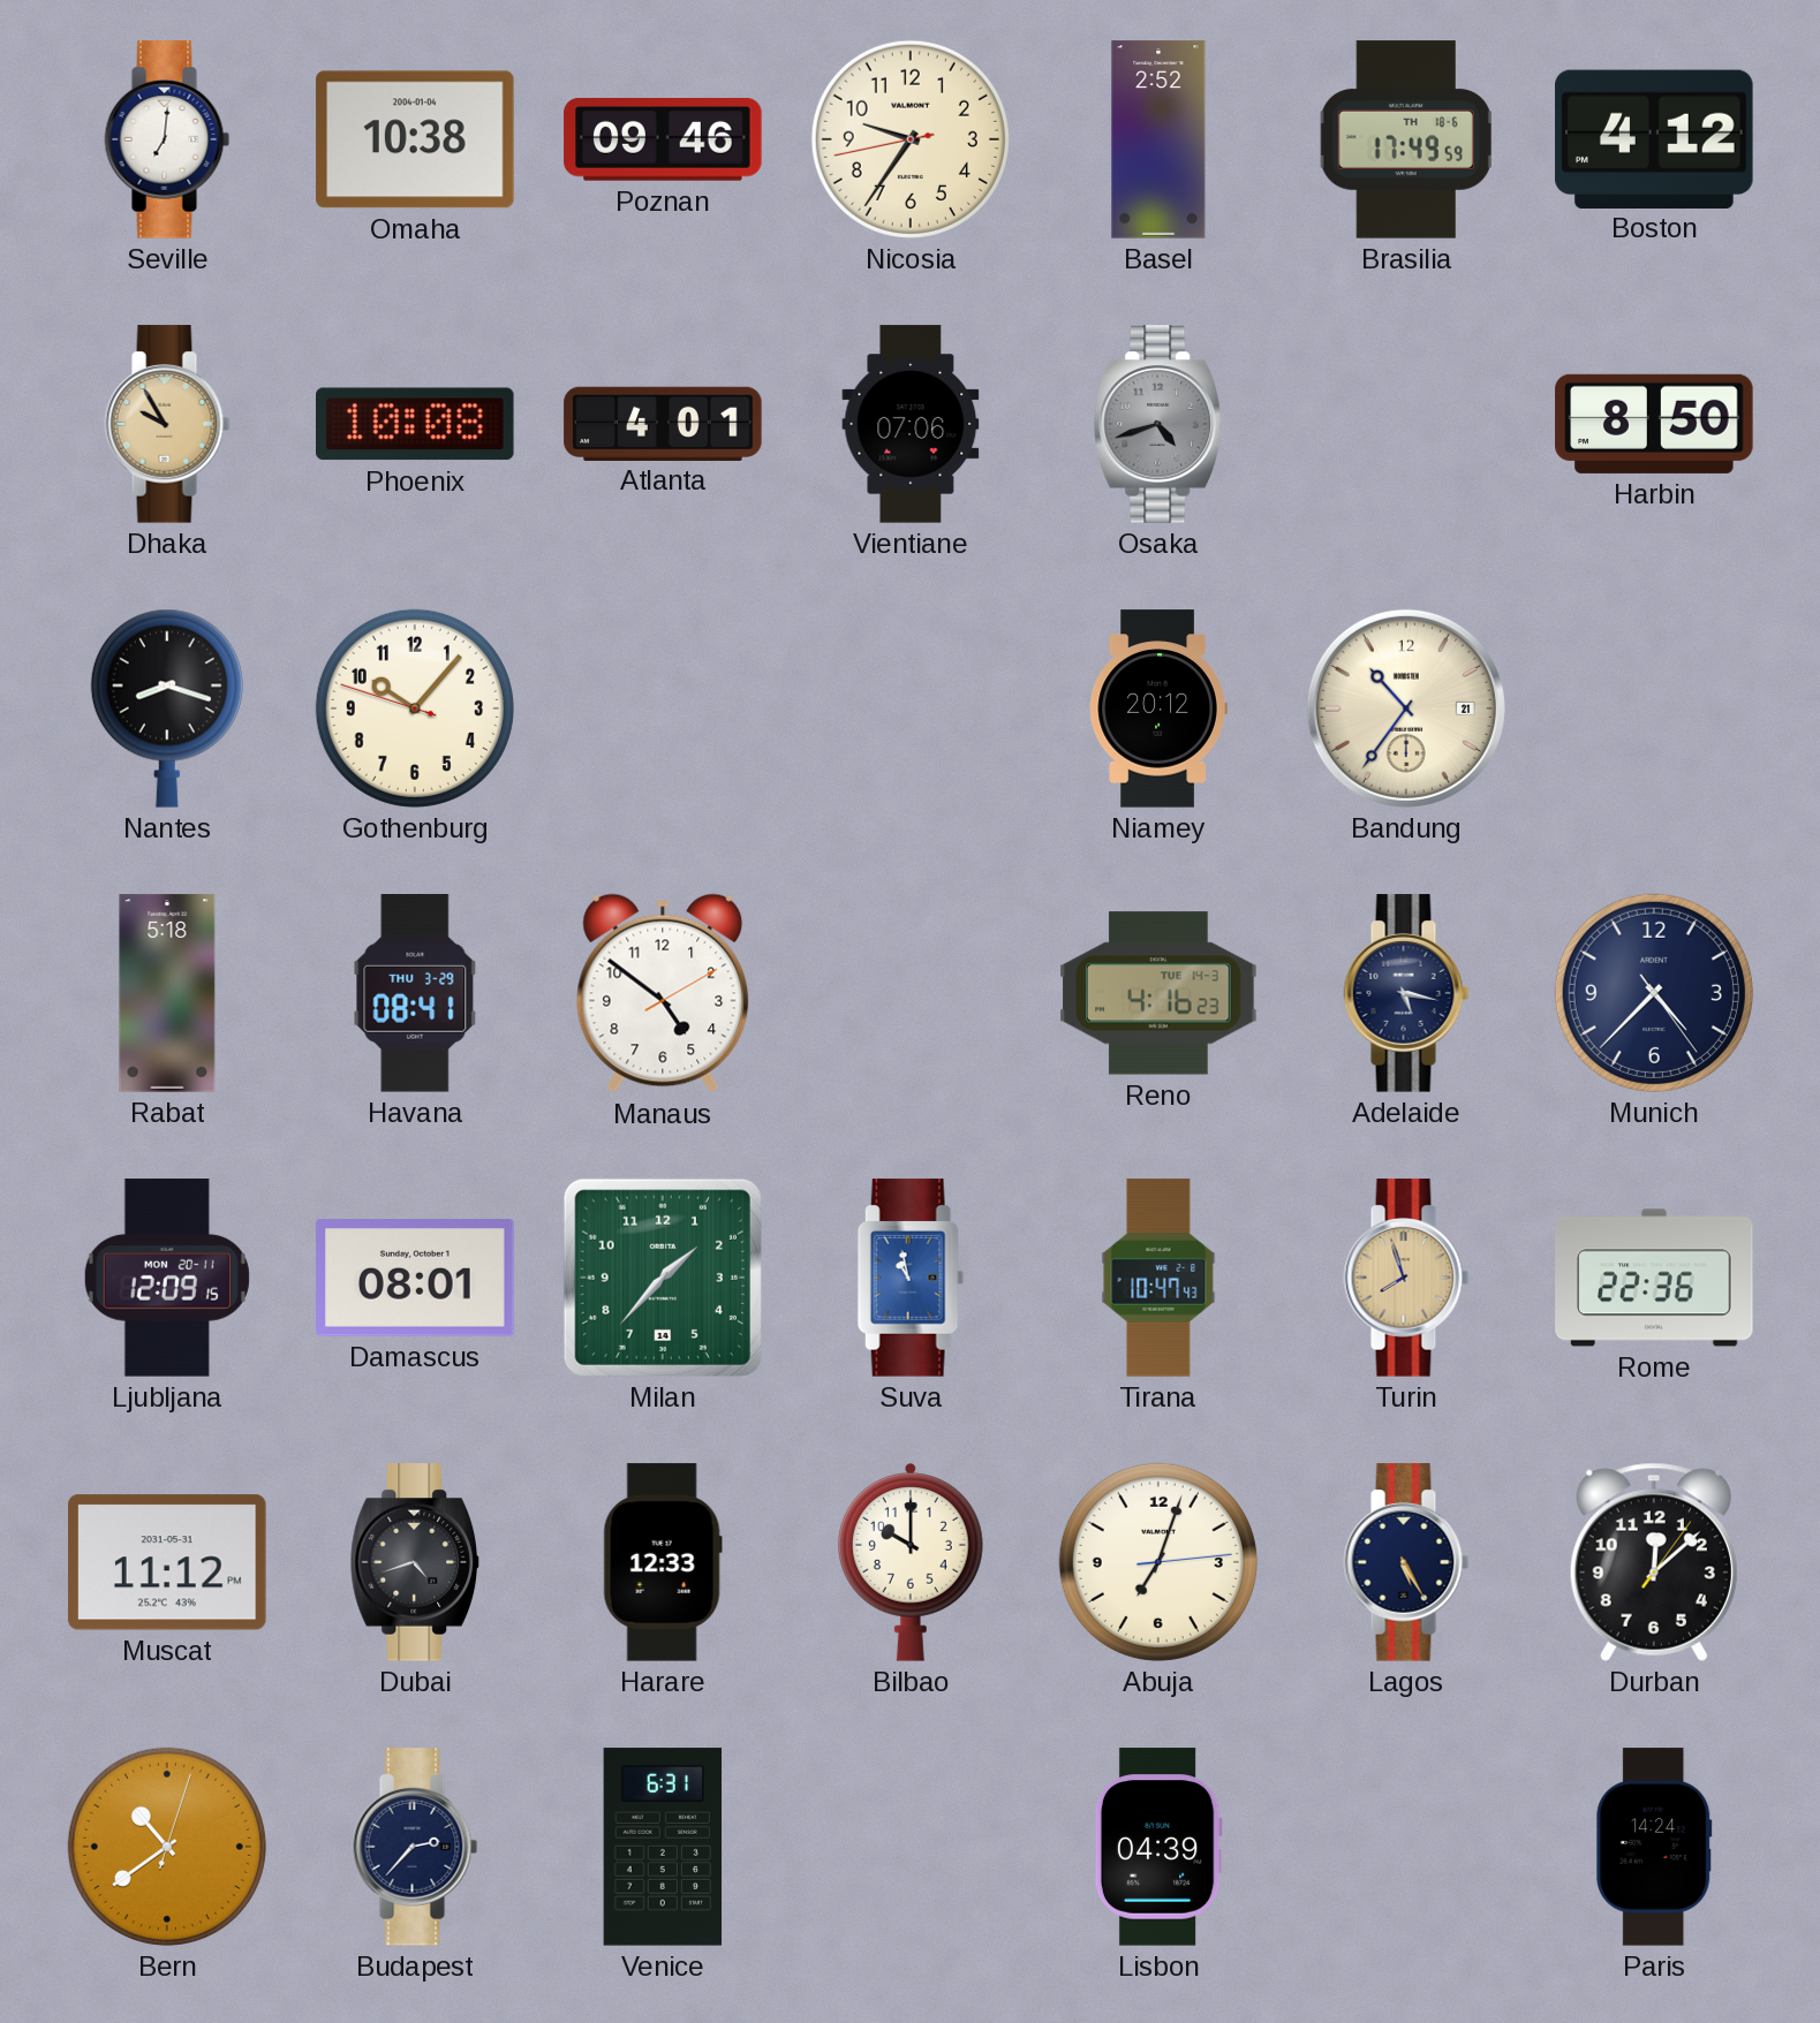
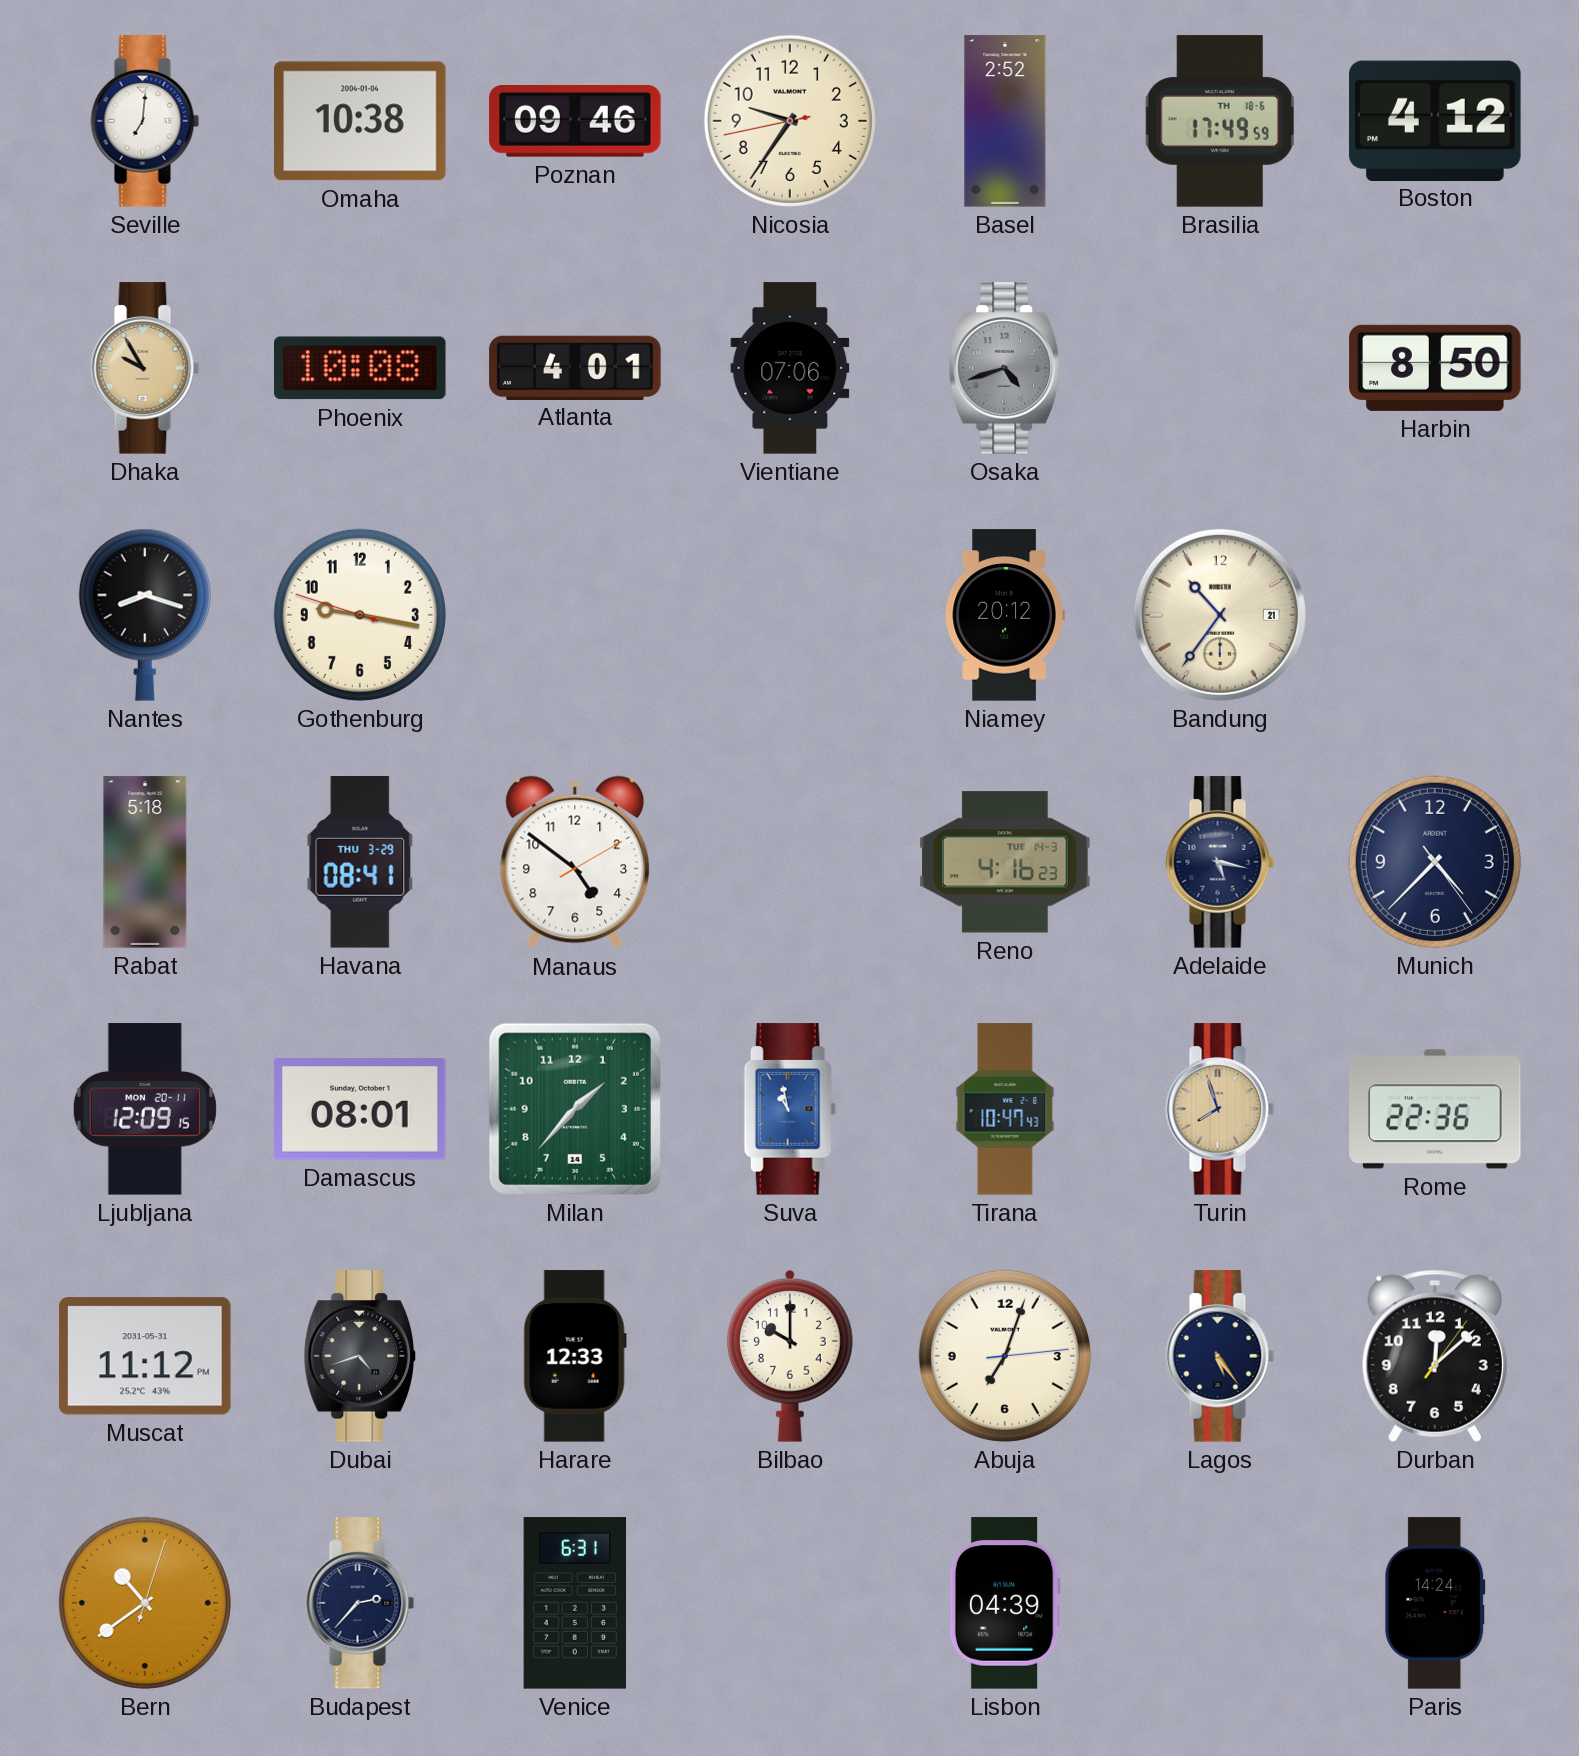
Gothenburg: 10:06 -> 9:16 (360, 615)
Lagos: 5:25 -> 5:24 (1220, 1356)
